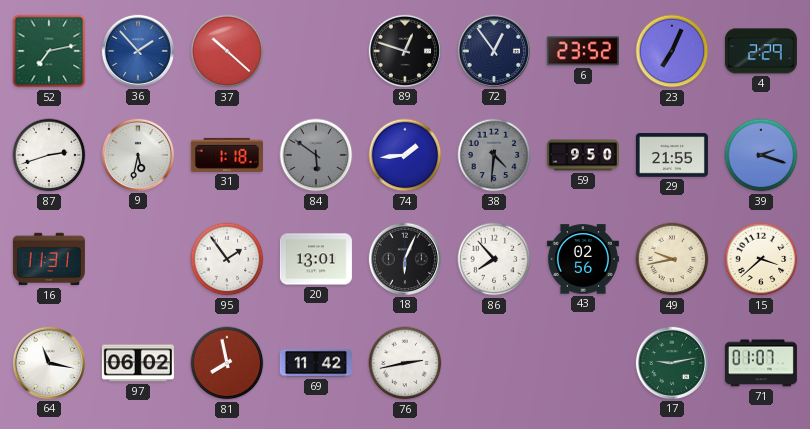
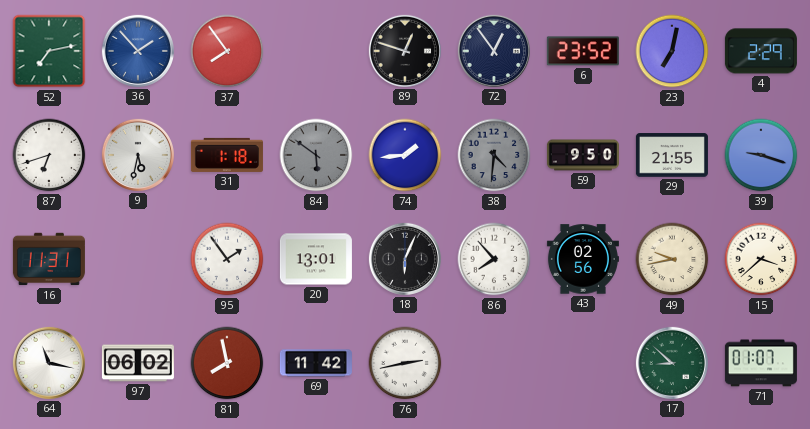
37: 10:22 -> 7:54 (227, 51)
23: 7:04 -> 7:02 (672, 51)
87: 2:42 -> 6:42 (49, 155)
39: 2:18 -> 9:18 (761, 155)
17: 9:13 -> 8:52 (672, 363)
